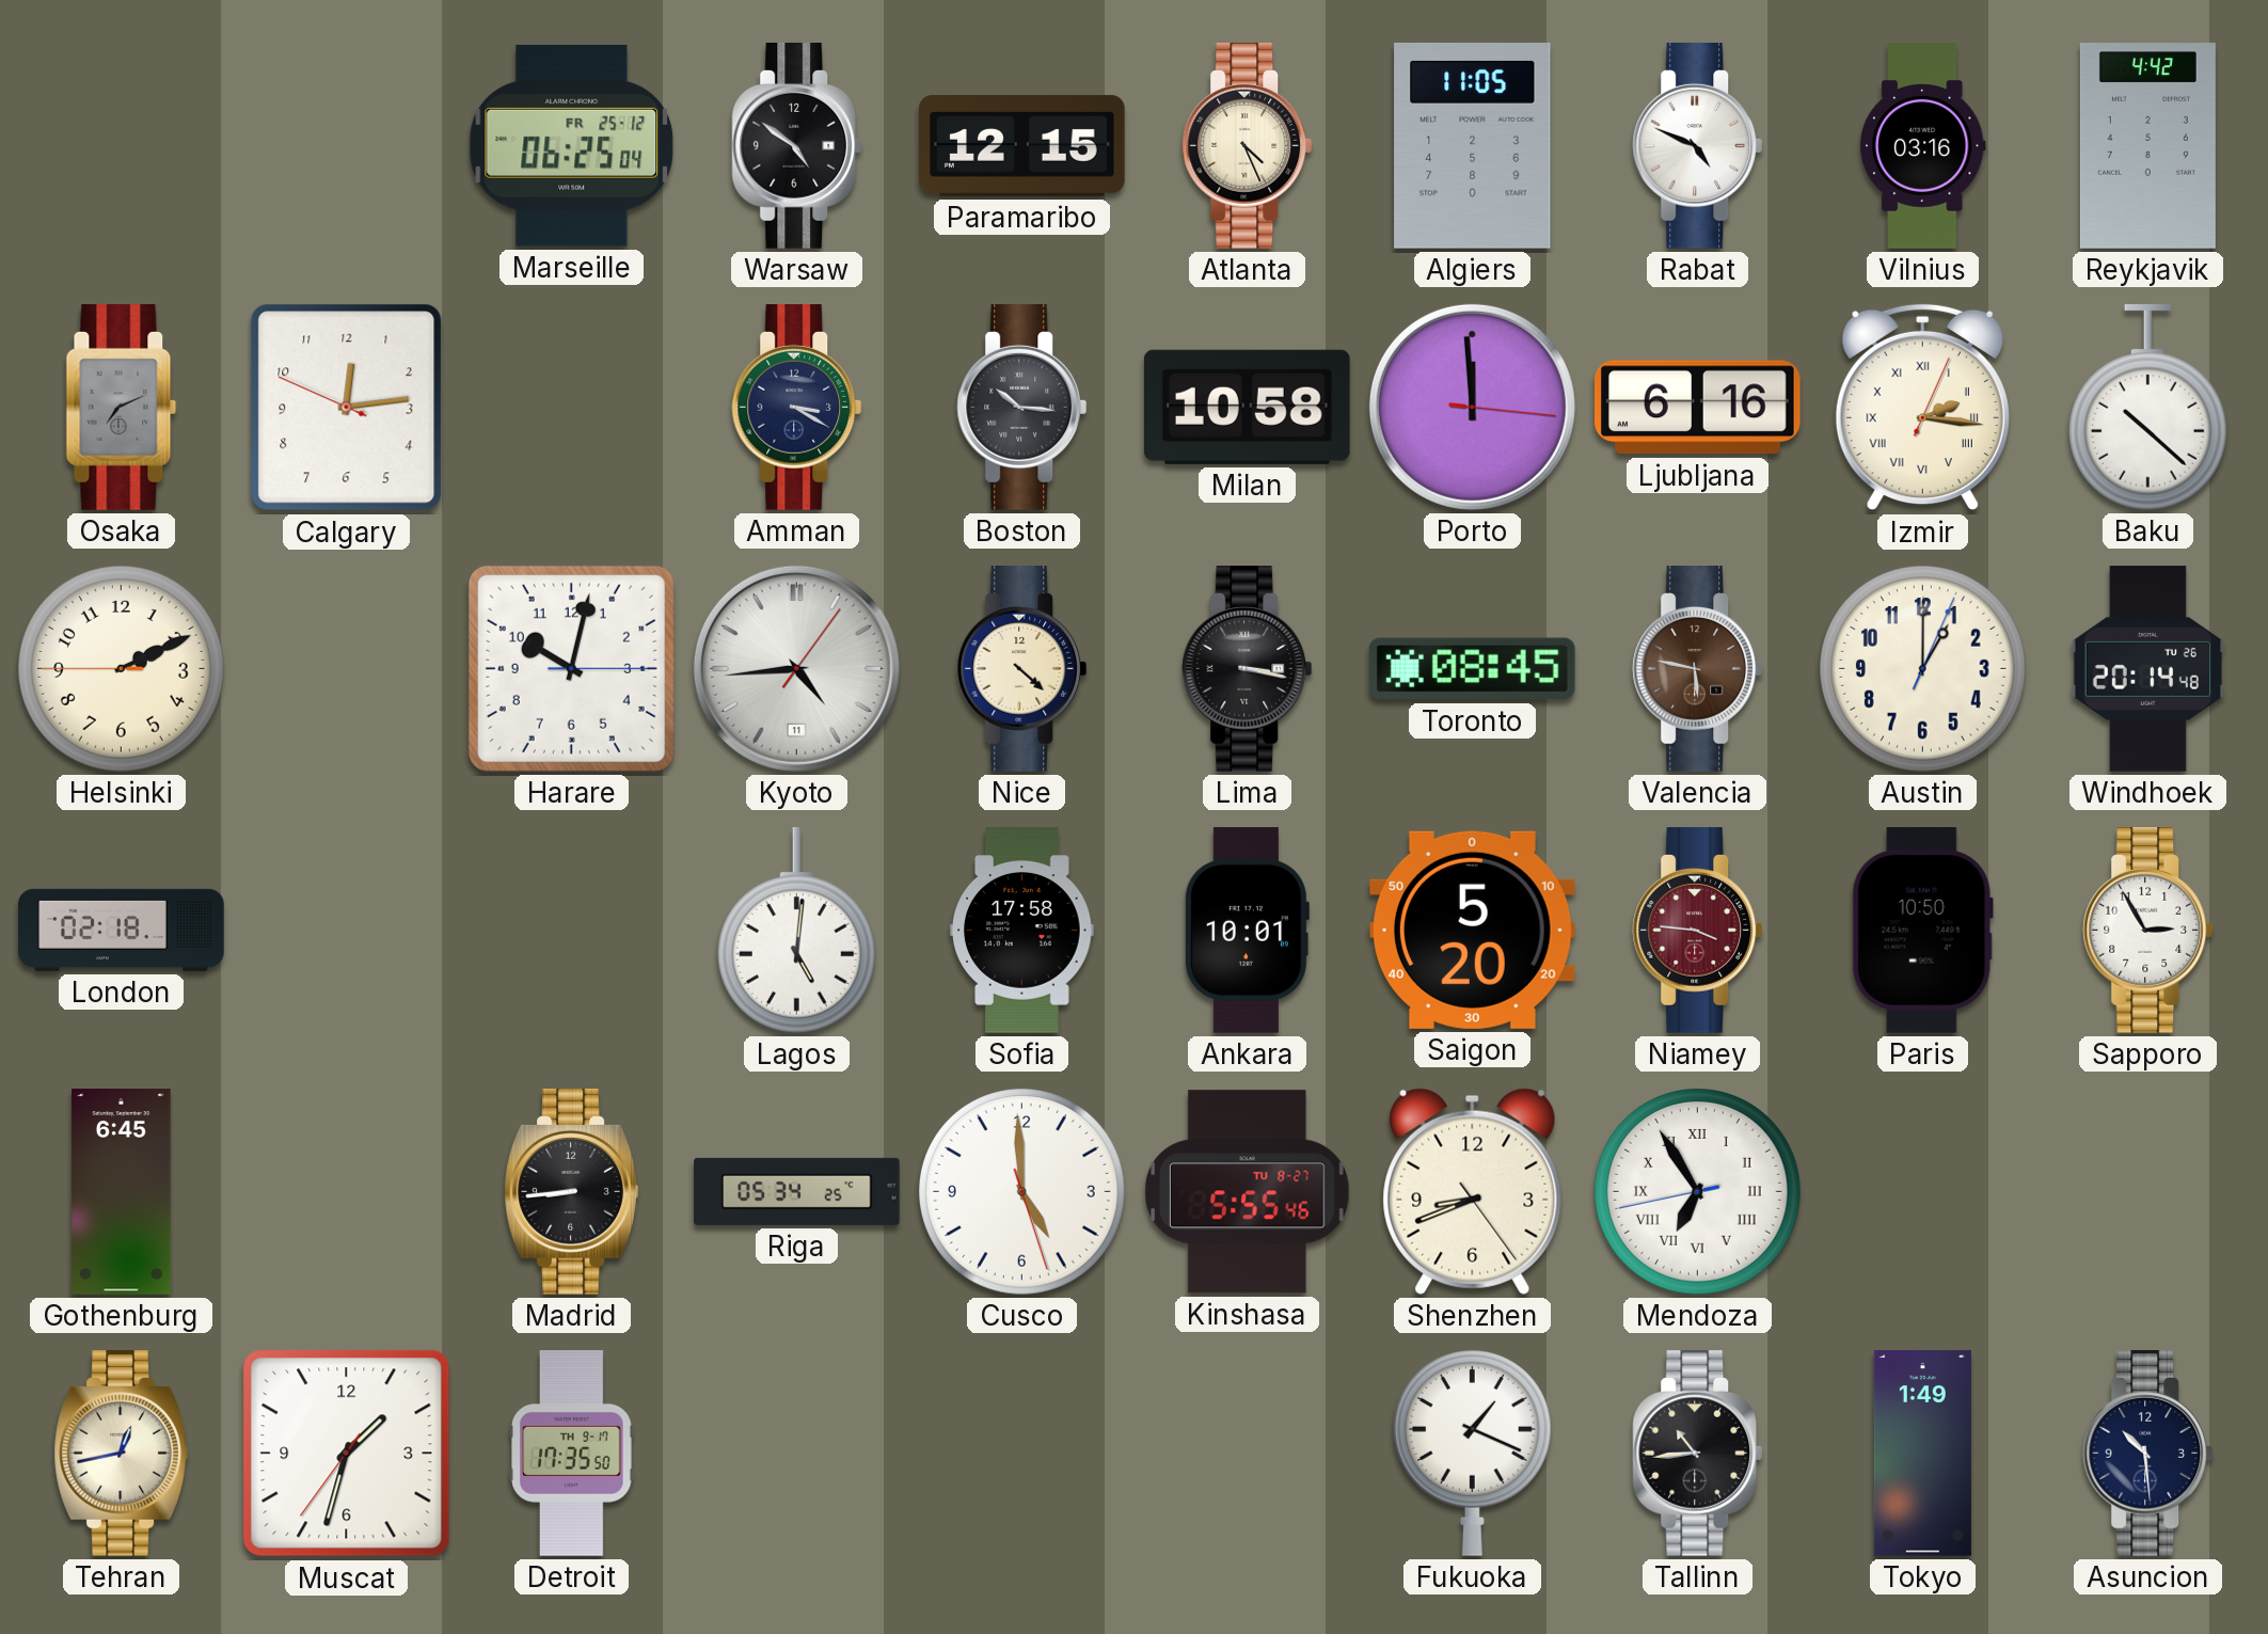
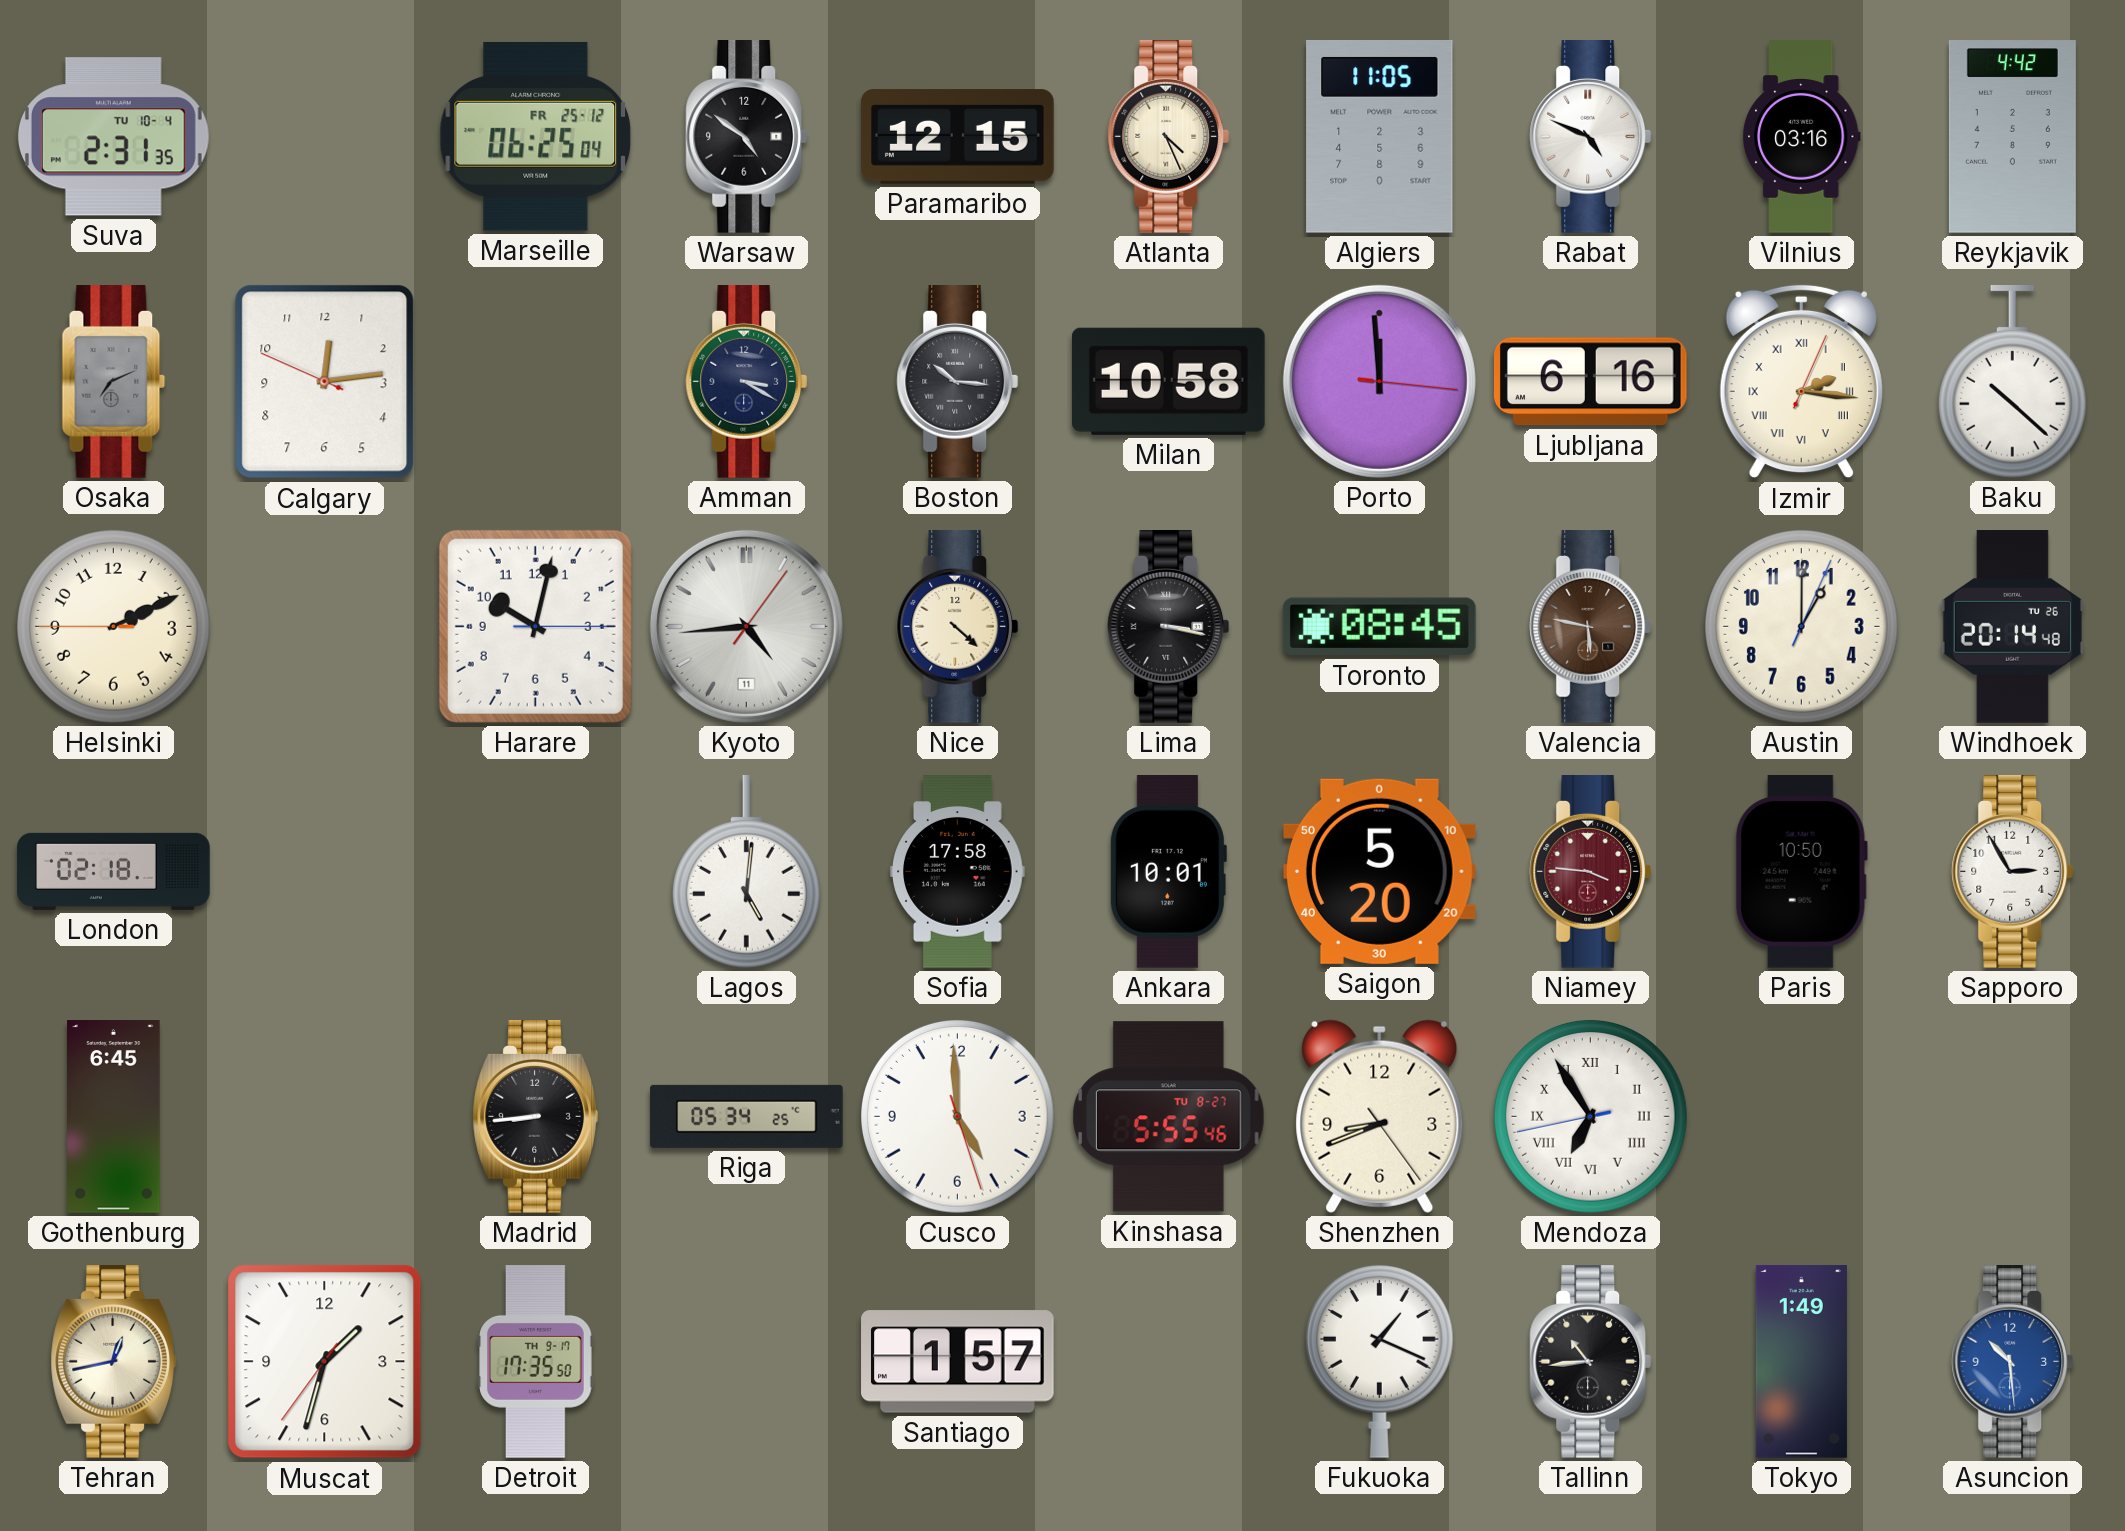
Suva: none -> 2:31 (113, 137)
Santiago: none -> 1:57 (958, 1362)
Asuncion dial: navy -> blue (2013, 1362)
